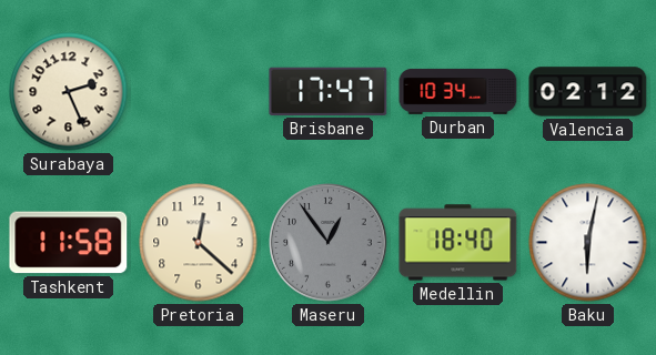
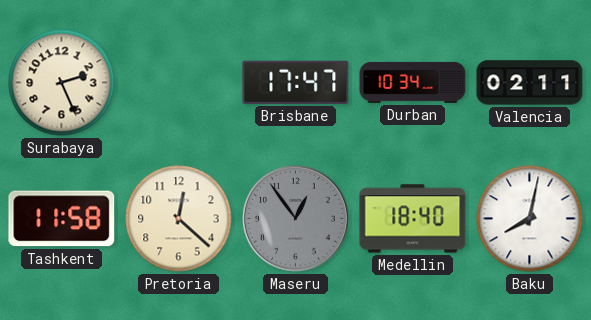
Valencia: 02:12 -> 02:11 (530, 83)
Baku: 6:02 -> 8:02 (530, 219)
